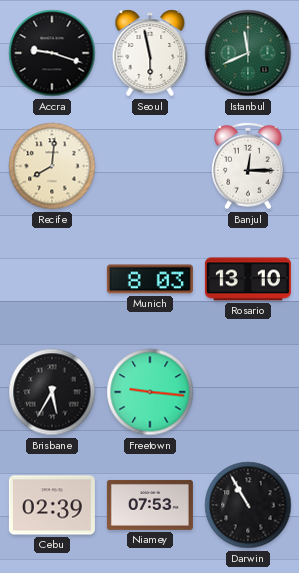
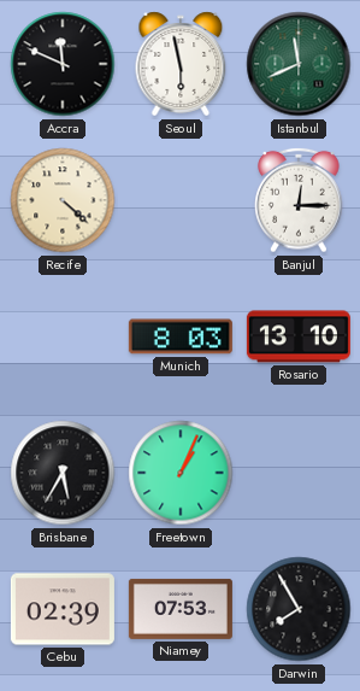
Accra: 9:18 -> 11:49 (63, 64)
Recife: 8:01 -> 4:22 (63, 200)
Freetown: 9:16 -> 1:04 (181, 473)
Darwin: 10:55 -> 7:55 (299, 609)
